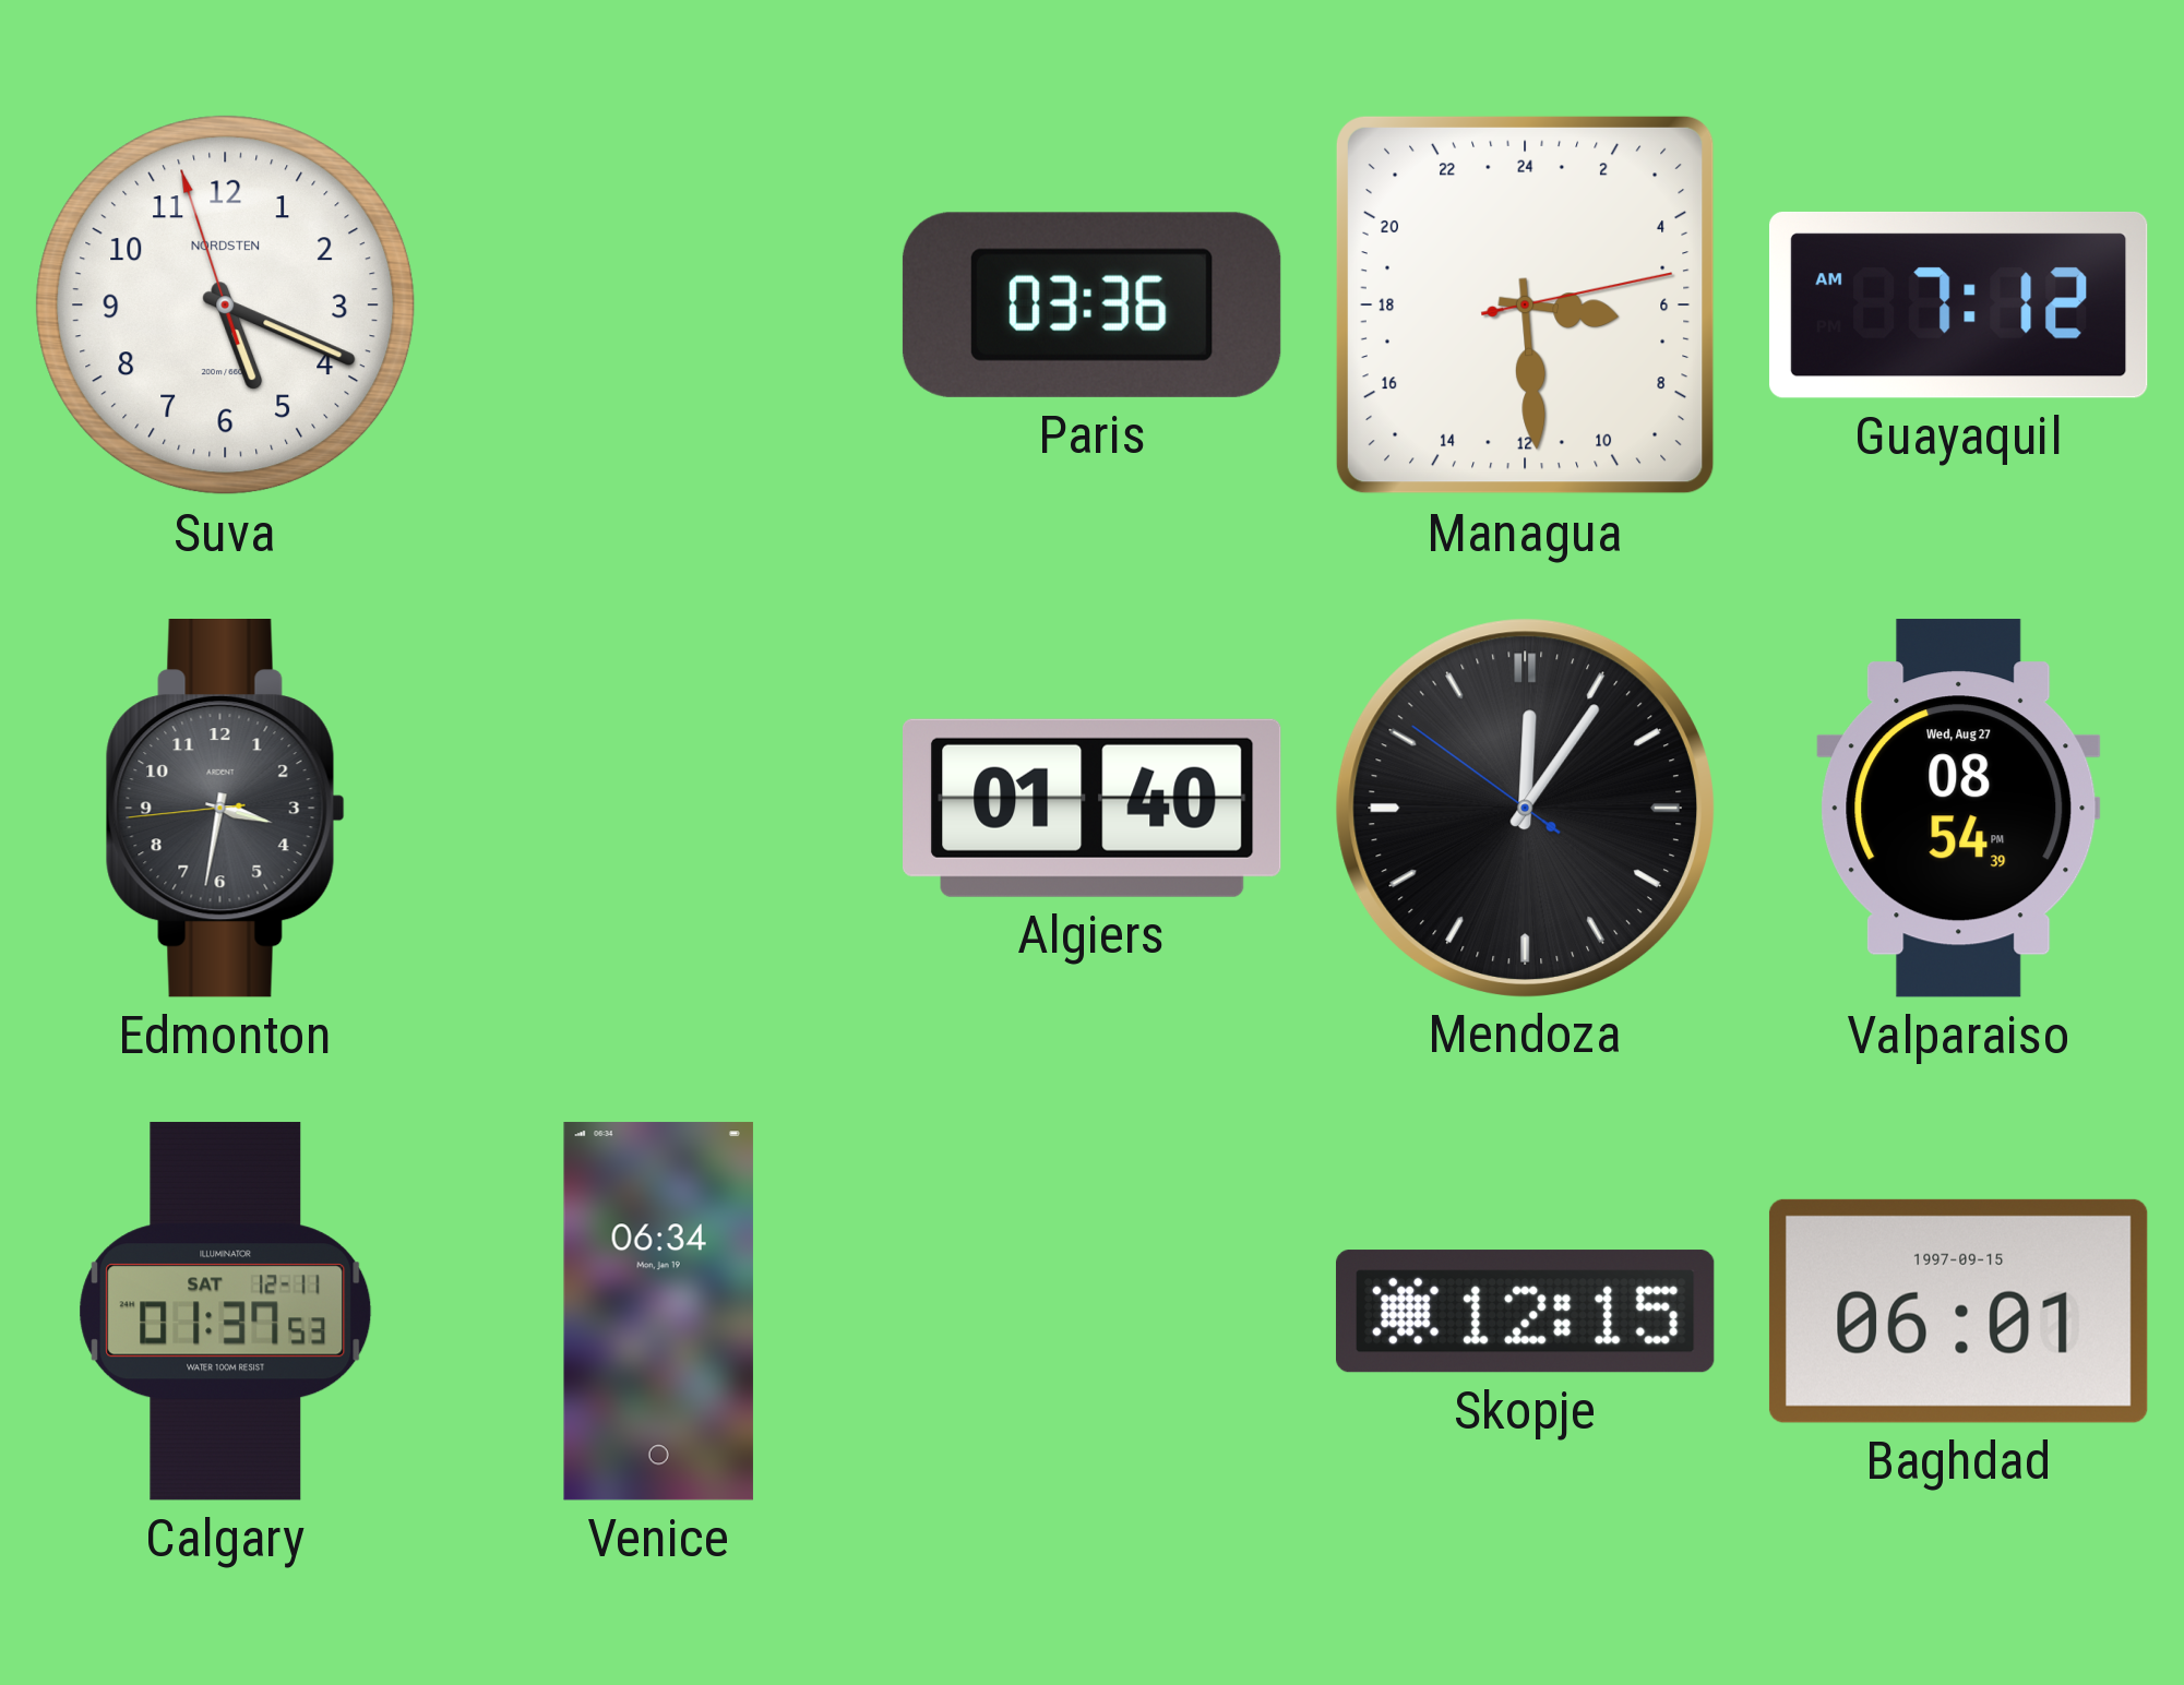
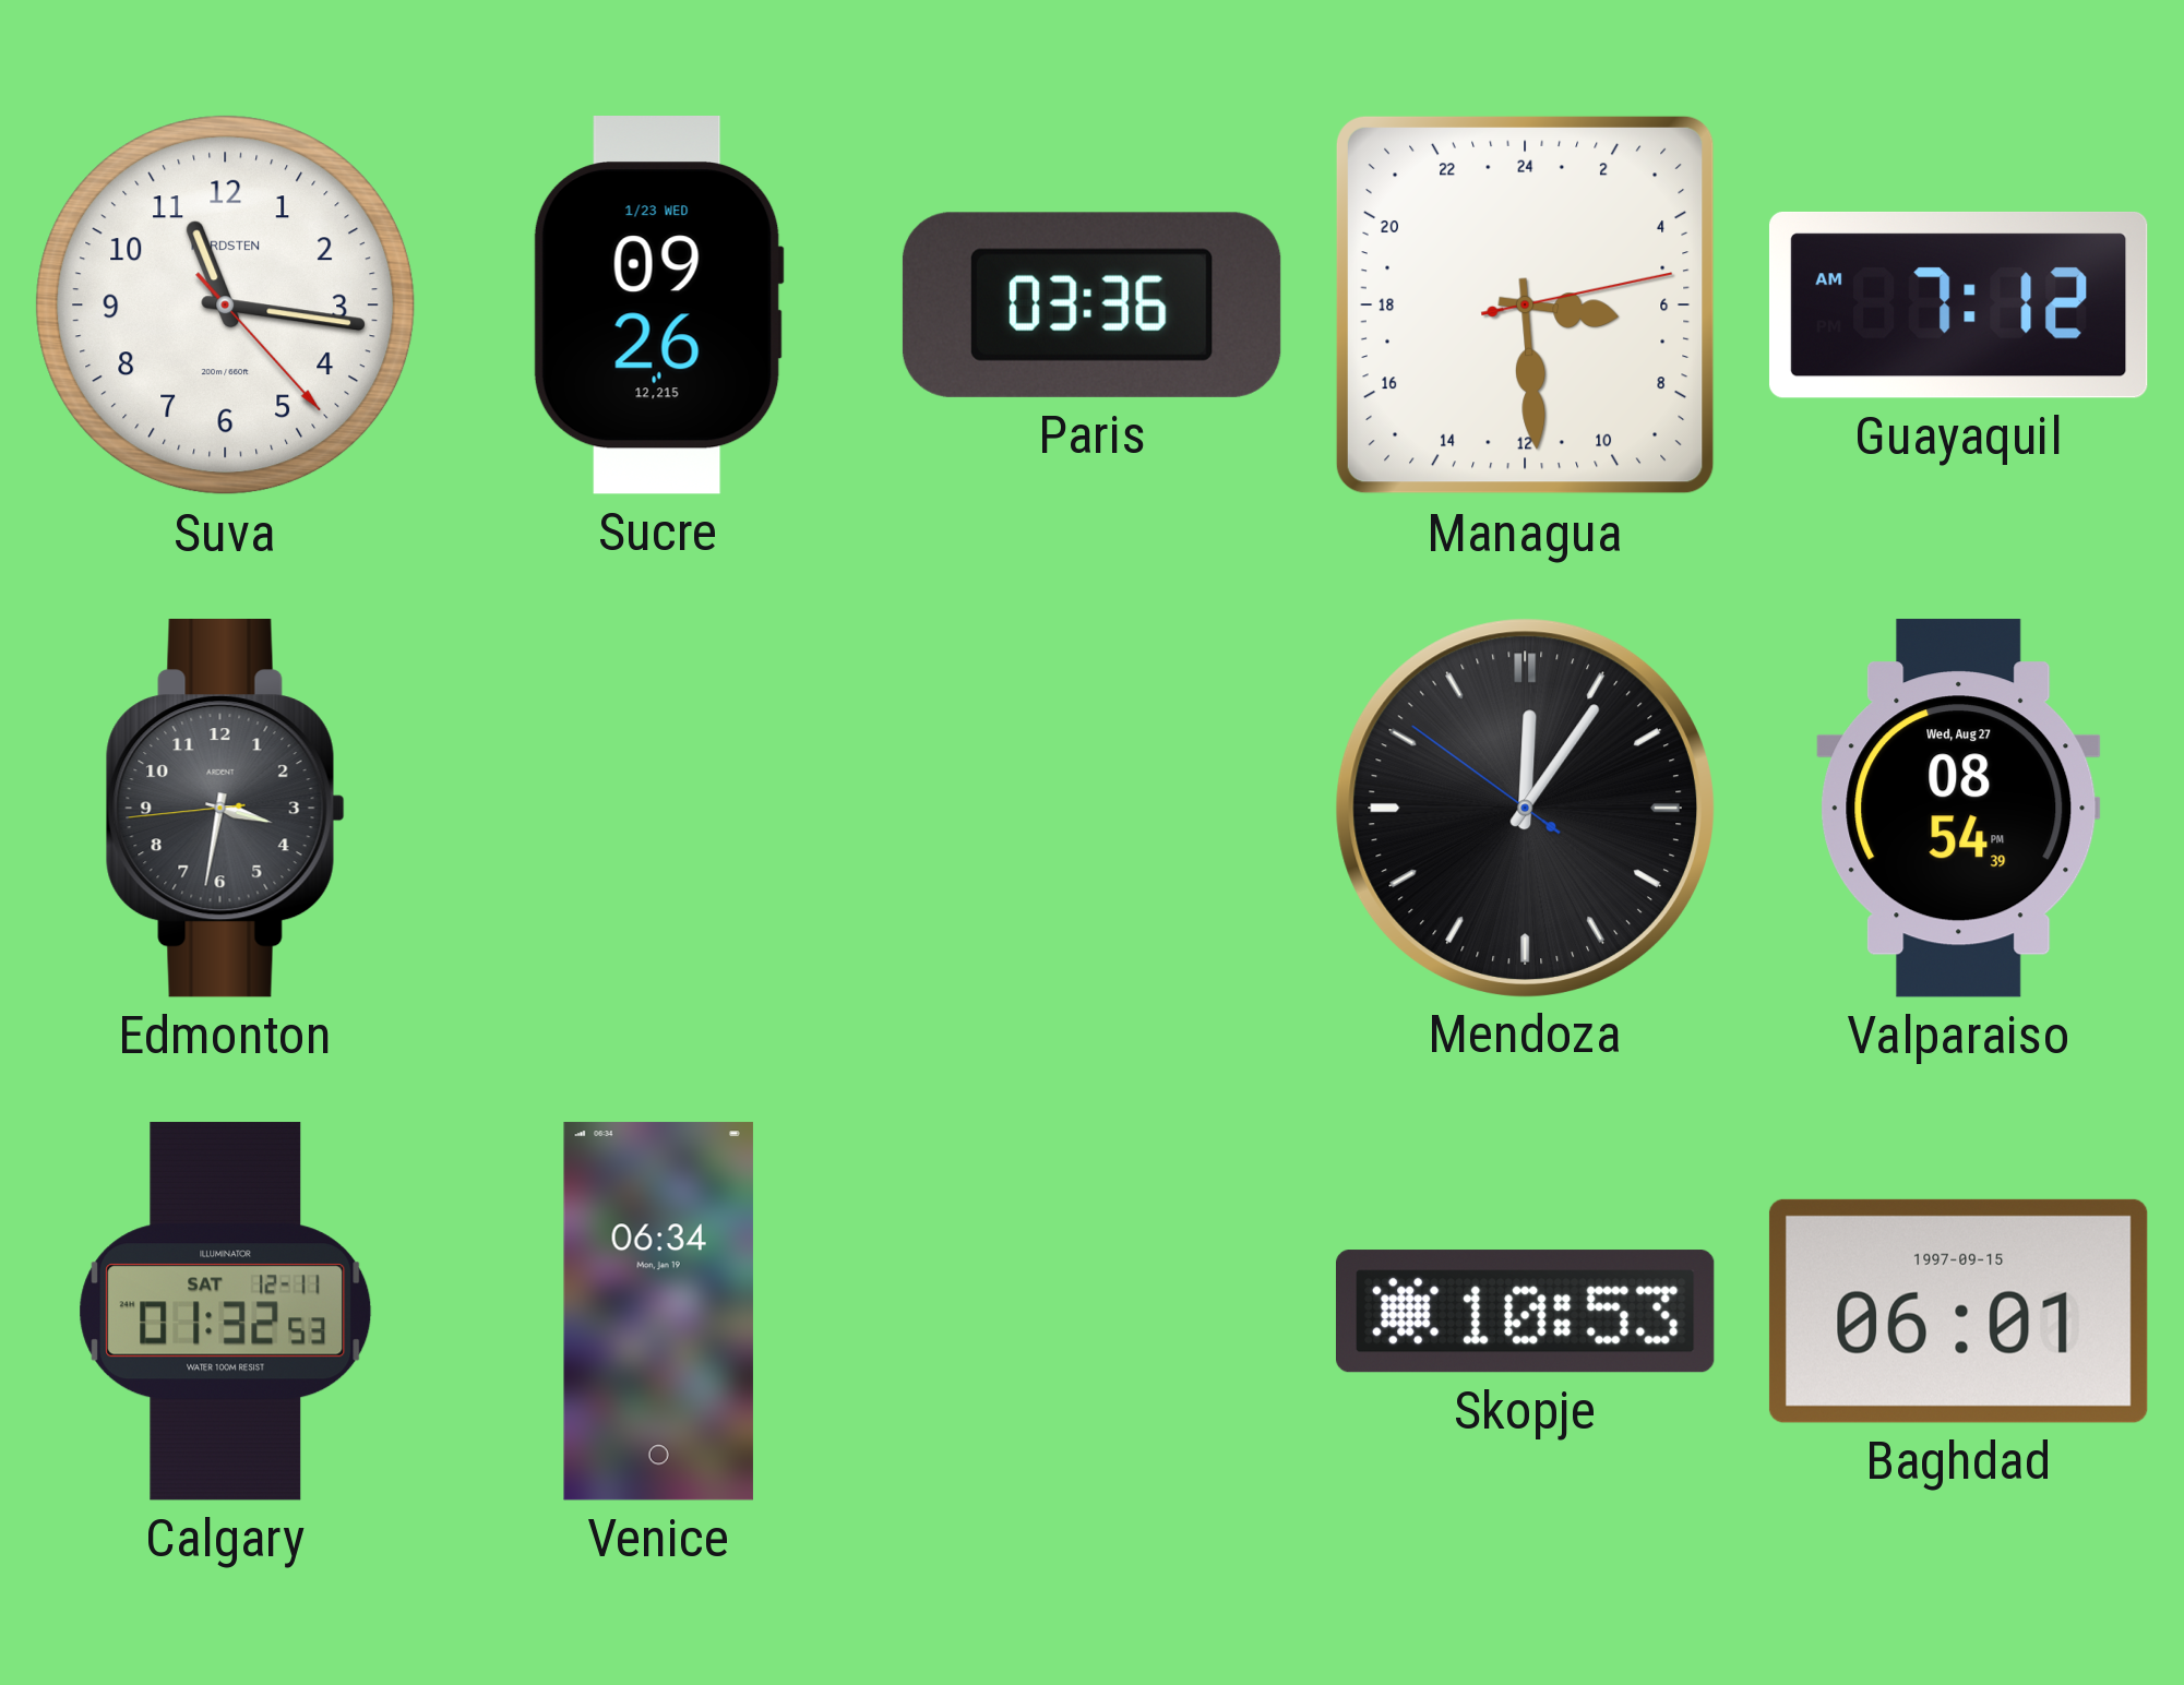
Suva: 5:18 -> 11:16 (226, 306)
Sucre: none -> 09:26 (658, 306)
Algiers: 01:40 -> none (1093, 808)
Calgary: 01:37 -> 01:32 (226, 1312)
Skopje: 12:15 -> 10:53 (1525, 1312)
